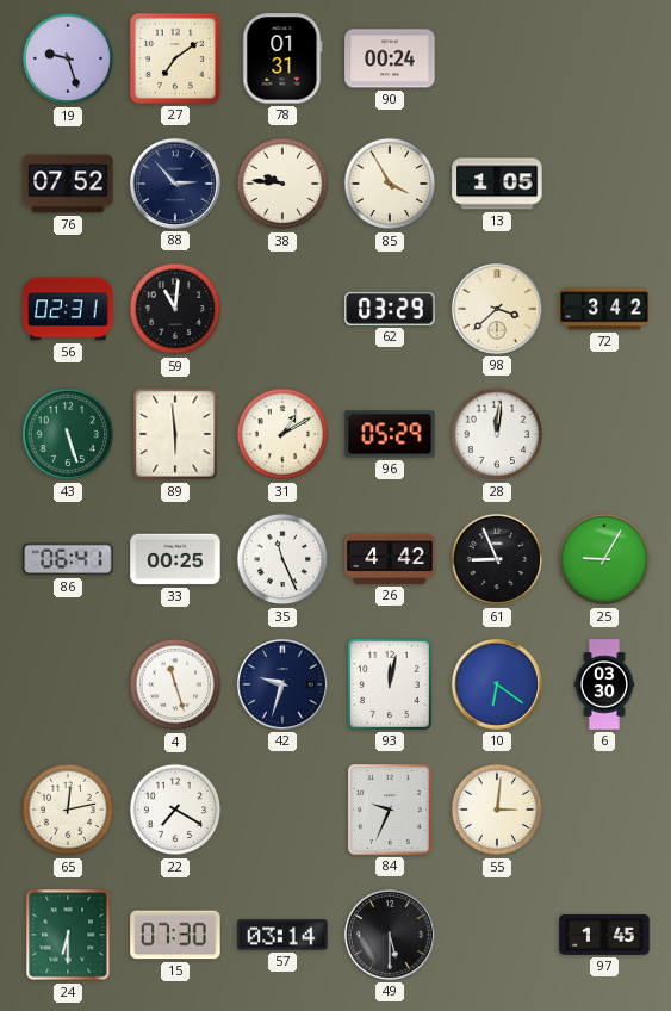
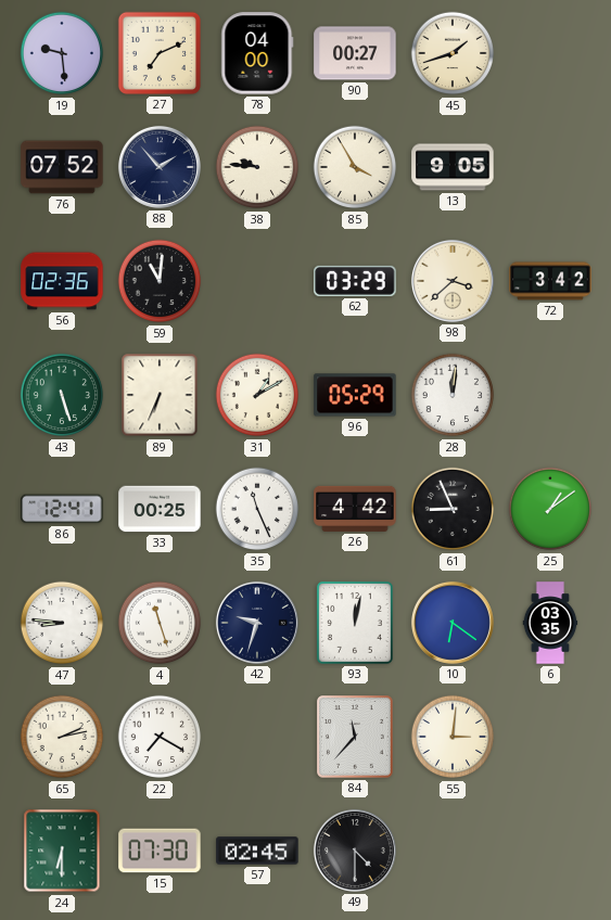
19: 9:27 -> 9:29 (62, 53)
27: 7:09 -> 7:11 (160, 53)
78: 01:31 -> 04:00 (257, 53)
90: 00:24 -> 00:27 (355, 53)
45: none -> 1:42 (453, 53)
88: 2:53 -> 1:53 (160, 167)
13: 1:05 -> 9:05 (453, 167)
56: 02:31 -> 02:36 (62, 281)
89: 5:59 -> 6:34 (160, 395)
86: 06:41 -> 12:41 (62, 509)
25: 9:05 -> 1:09 (550, 509)
47: none -> 8:46 (62, 623)
6: 03:30 -> 03:35 (550, 623)
65: 12:13 -> 2:13 (62, 737)
84: 9:34 -> 11:37 (356, 738)
57: 03:14 -> 02:45 (257, 851)
49: 5:30 -> 4:30 (355, 851)
97: 1:45 -> none (604, 936)
